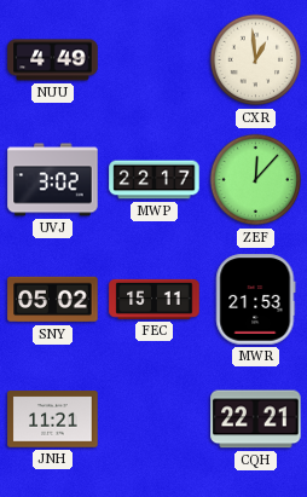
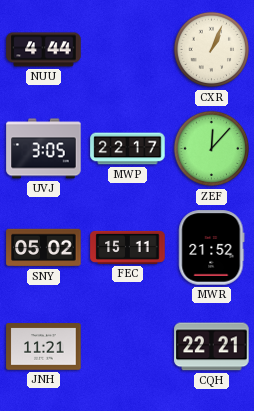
NUU: 4:49 -> 4:44 (44, 50)
CXR: 12:59 -> 1:04 (212, 50)
UVJ: 3:02 -> 3:05 (44, 149)
MWR: 21:53 -> 21:52 (212, 248)
